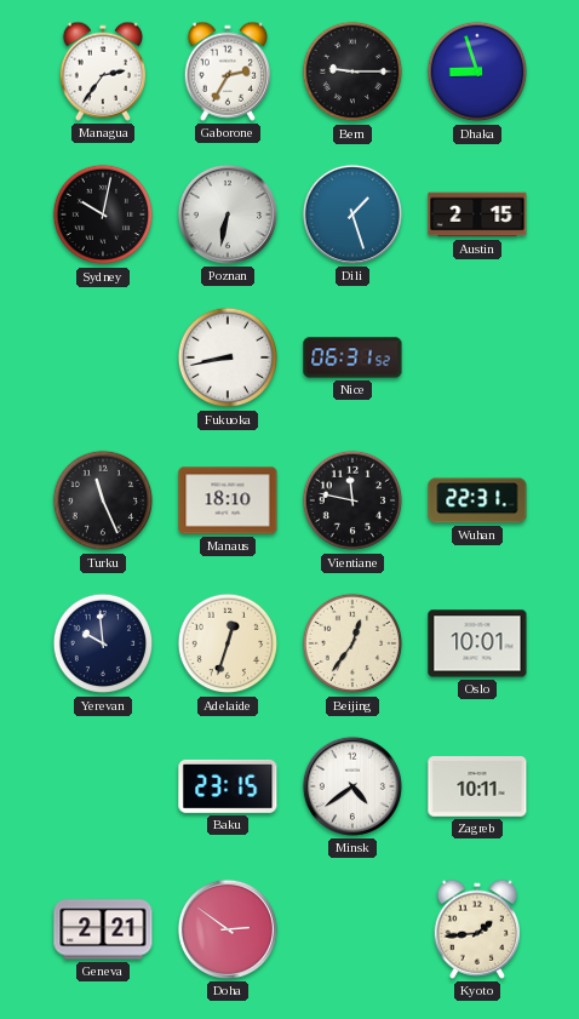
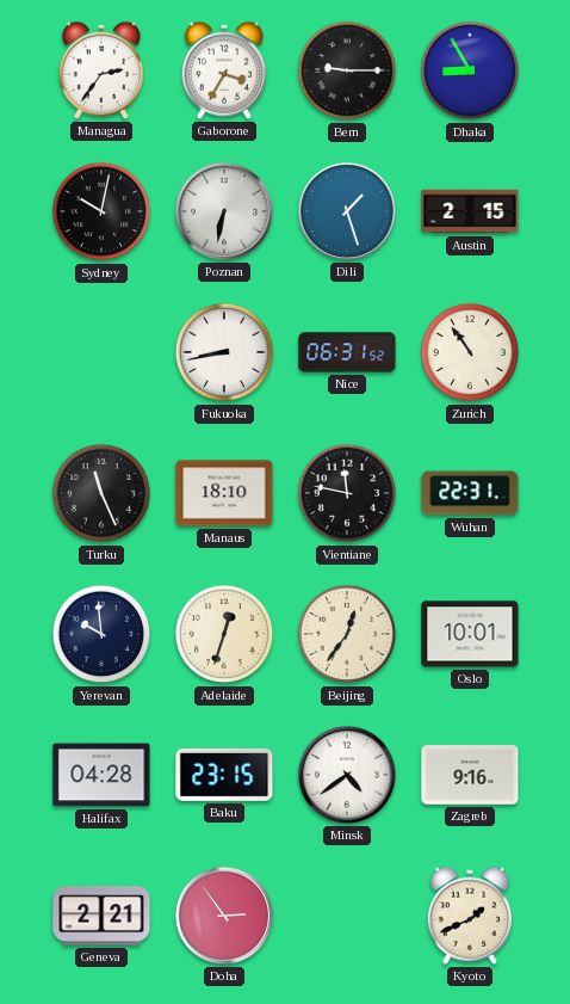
Gaborone: 2:35 -> 3:35 (223, 70)
Dhaka: 8:57 -> 8:55 (470, 70)
Zurich: none -> 10:54 (470, 352)
Halifax: none -> 04:28 (101, 775)
Zagreb: 10:11 -> 9:16 (470, 775)
Doha: 2:51 -> 2:54 (224, 916)
Kyoto: 1:44 -> 1:41 (469, 916)
